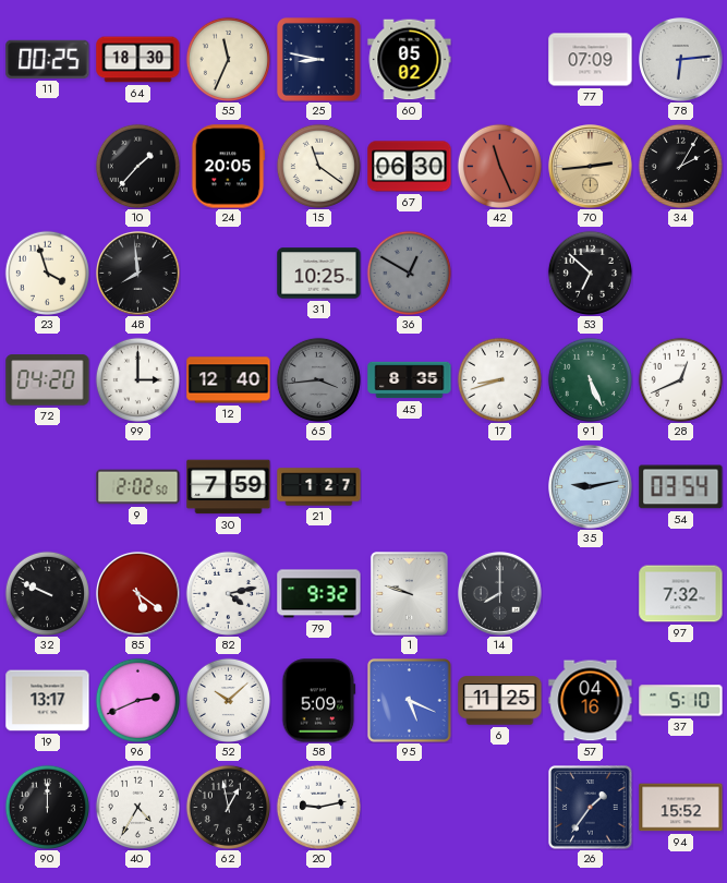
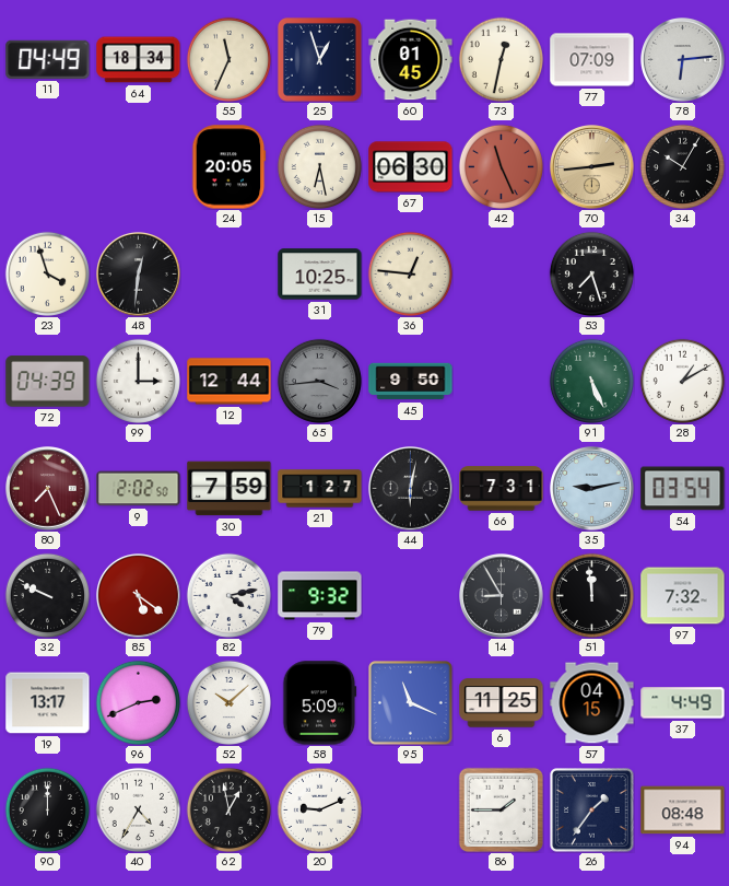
11: 00:25 -> 04:49 (48, 59)
64: 18:30 -> 18:34 (139, 60)
25: 8:47 -> 12:57 (320, 60)
60: 05:02 -> 01:45 (411, 60)
73: none -> 12:32 (501, 59)
10: 1:37 -> none (137, 166)
15: 11:21 -> 6:28 (319, 166)
34: 2:05 -> 10:05 (682, 166)
48: 7:59 -> 12:31 (139, 275)
36: 12:50 -> 12:46 (410, 273)
36 dial: grey -> cream (410, 273)
53: 6:52 -> 7:27 (591, 273)
72: 04:20 -> 04:39 (48, 382)
12: 12:40 -> 12:44 (230, 382)
45: 8:35 -> 9:50 (411, 382)
17: 8:42 -> none (499, 379)
28: 12:41 -> 1:10 (682, 381)
80: none -> 7:26 (48, 489)
44: none -> 6:02 (411, 489)
66: none -> 7:31 (502, 489)
1: 9:48 -> none (409, 594)
14: 8:00 -> 8:55 (502, 596)
51: none -> 11:59 (591, 595)
95: 5:19 -> 11:19 (411, 703)
57: 04:16 -> 04:15 (592, 703)
37: 5:10 -> 4:49 (683, 703)
20: 9:13 -> 9:11 (319, 809)
86: none -> 1:45 (501, 809)
94: 15:52 -> 08:48 (683, 811)
